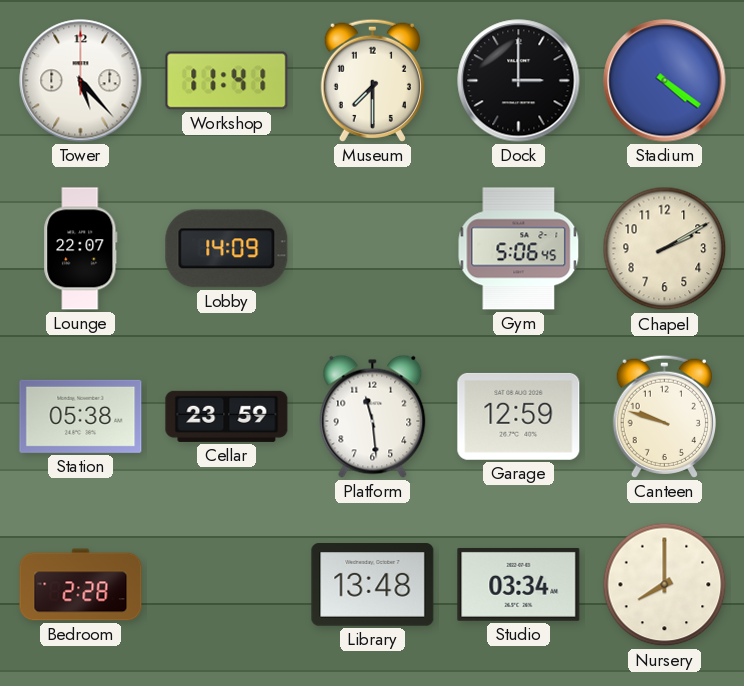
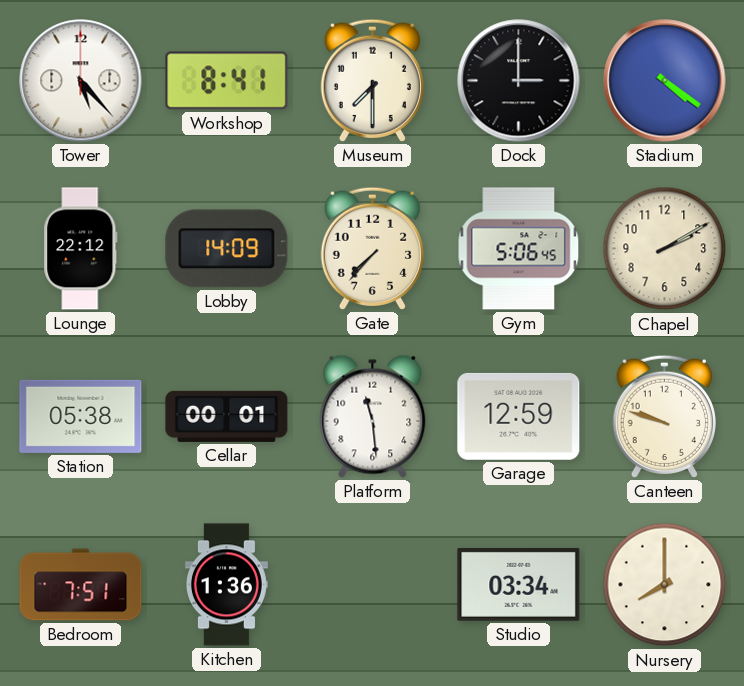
Workshop: 11:41 -> 8:41 (227, 81)
Lounge: 22:07 -> 22:12 (81, 249)
Gate: none -> 7:37 (372, 248)
Cellar: 23:59 -> 00:01 (227, 416)
Bedroom: 2:28 -> 7:51 (81, 585)
Kitchen: none -> 1:36 (226, 585)
Library: 13:48 -> none (373, 585)
